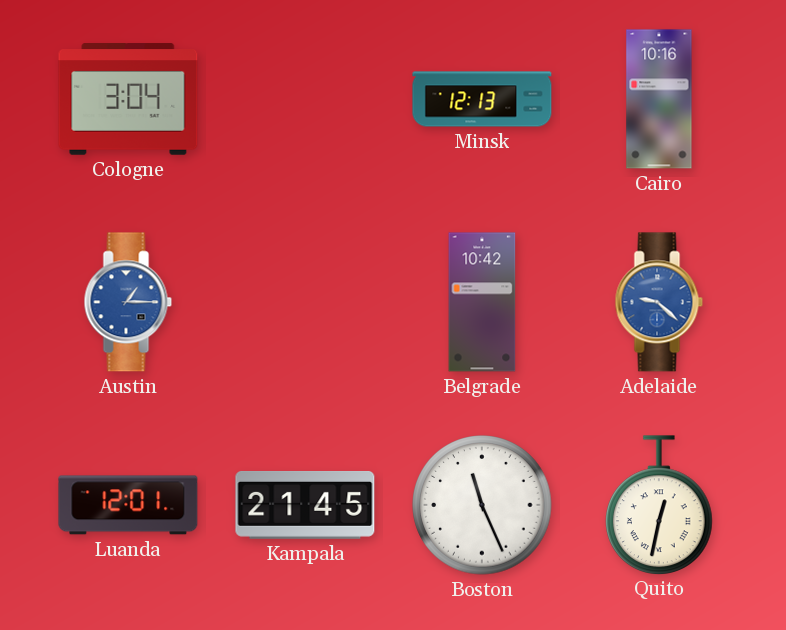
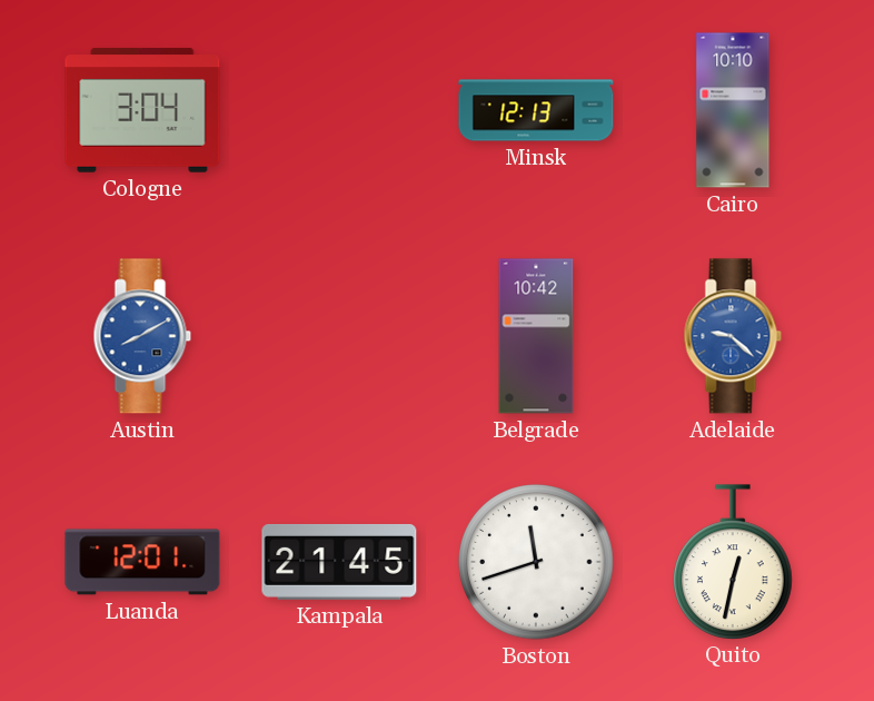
Cairo: 10:16 -> 10:10 (733, 110)
Austin: 1:15 -> 8:10 (142, 336)
Boston: 11:26 -> 11:42 (536, 562)
